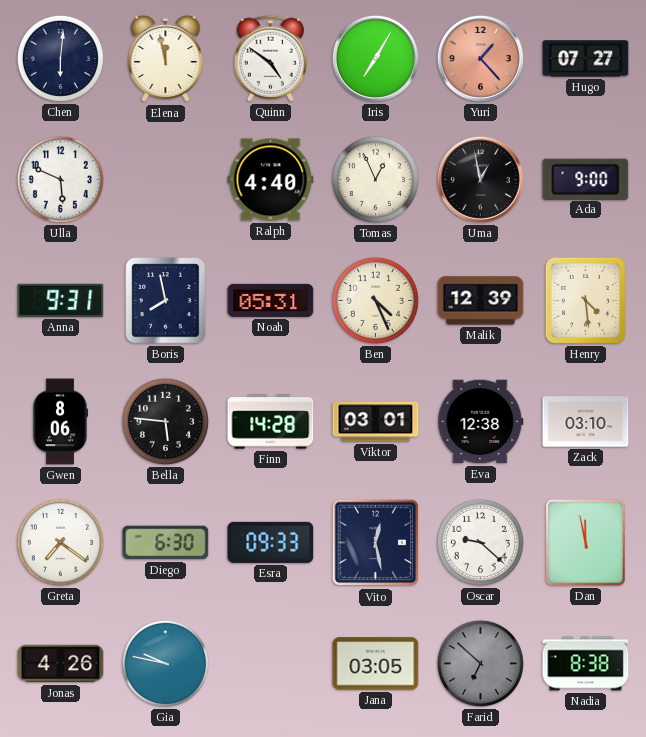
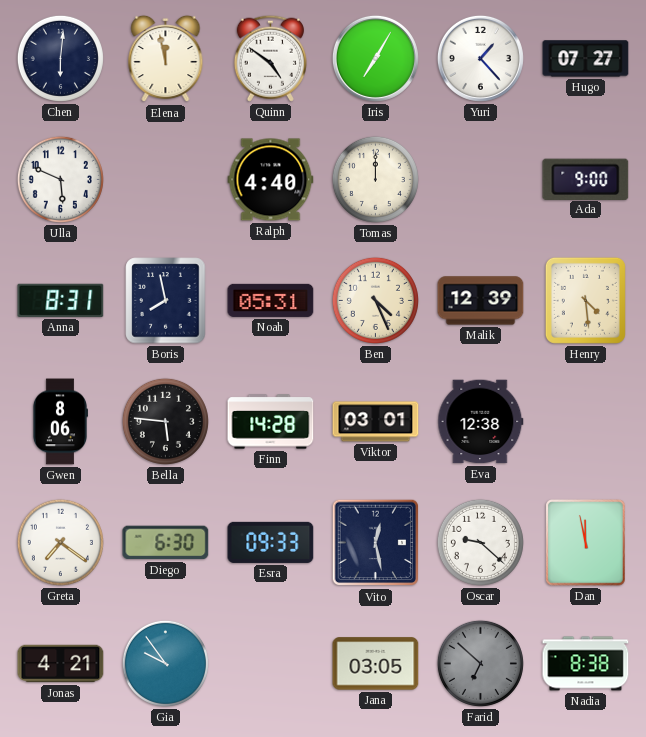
Yuri dial: salmon -> white (480, 58)
Tomas: 12:56 -> 12:00 (375, 179)
Uma: 12:58 -> none (480, 179)
Anna: 9:31 -> 8:31 (61, 300)
Zack: 03:10 -> none (586, 422)
Jonas: 4:26 -> 4:21 (61, 664)
Gia: 9:47 -> 9:54 (165, 663)
